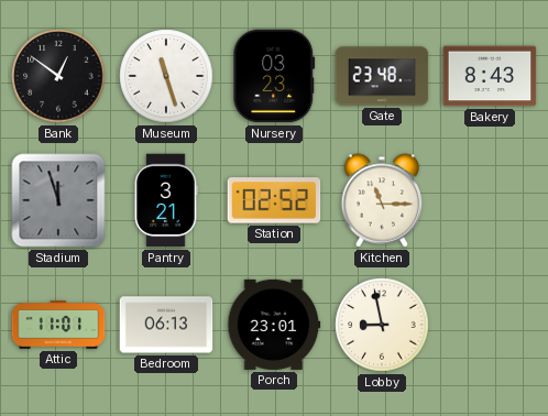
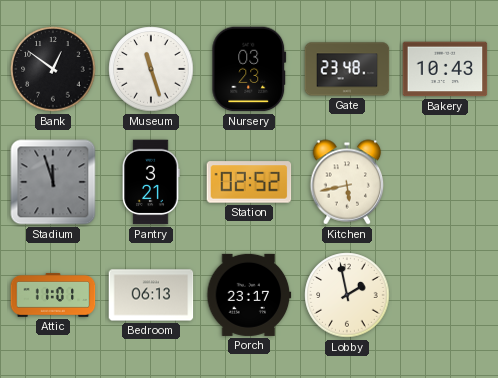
Bakery: 8:43 -> 10:43 (445, 69)
Kitchen: 11:15 -> 5:43 (347, 182)
Porch: 23:01 -> 23:17 (249, 295)
Lobby: 8:58 -> 1:58 (347, 295)
